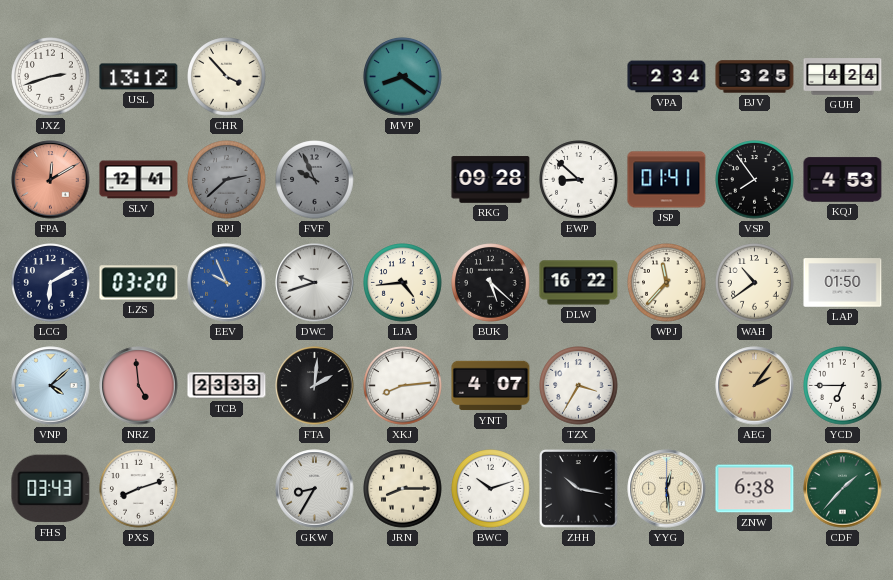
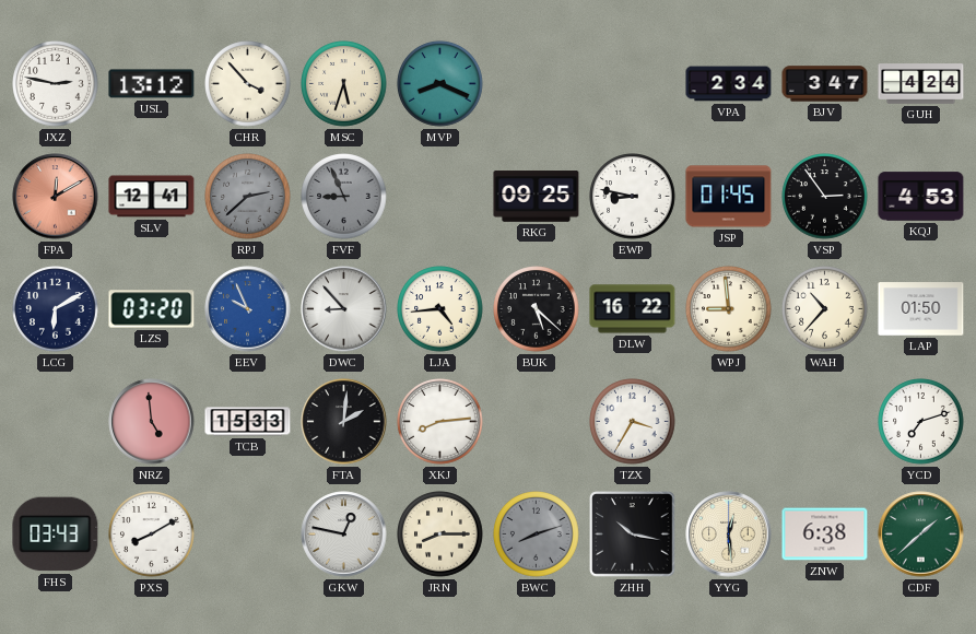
JXZ: 2:42 -> 2:47 (56, 84)
MSC: none -> 5:33 (344, 84)
MVP: 8:21 -> 8:19 (440, 84)
BJV: 3:25 -> 3:47 (825, 84)
FVF: 9:56 -> 8:56 (344, 197)
RKG: 09:28 -> 09:25 (537, 197)
EWP: 8:52 -> 8:47 (633, 197)
JSP: 01:41 -> 01:45 (729, 197)
VSP: 7:54 -> 2:54 (825, 197)
DWC: 9:42 -> 8:53 (344, 309)
WPJ: 11:37 -> 8:59 (729, 309)
WAH: 10:39 -> 10:37 (825, 309)
VNP: 4:08 -> none (51, 386)
TCB: 23:33 -> 15:33 (248, 422)
YNT: 4:07 -> none (491, 386)
AEG: 2:06 -> none (755, 386)
YCD: 6:45 -> 7:12 (921, 422)
PXS: 8:12 -> 8:10 (152, 535)
GKW: 8:35 -> 12:47 (344, 535)
BWC: 10:12 -> 8:12 (537, 535)
BWC dial: white -> grey (537, 535)
CDF: 1:37 -> 1:38 (921, 535)
